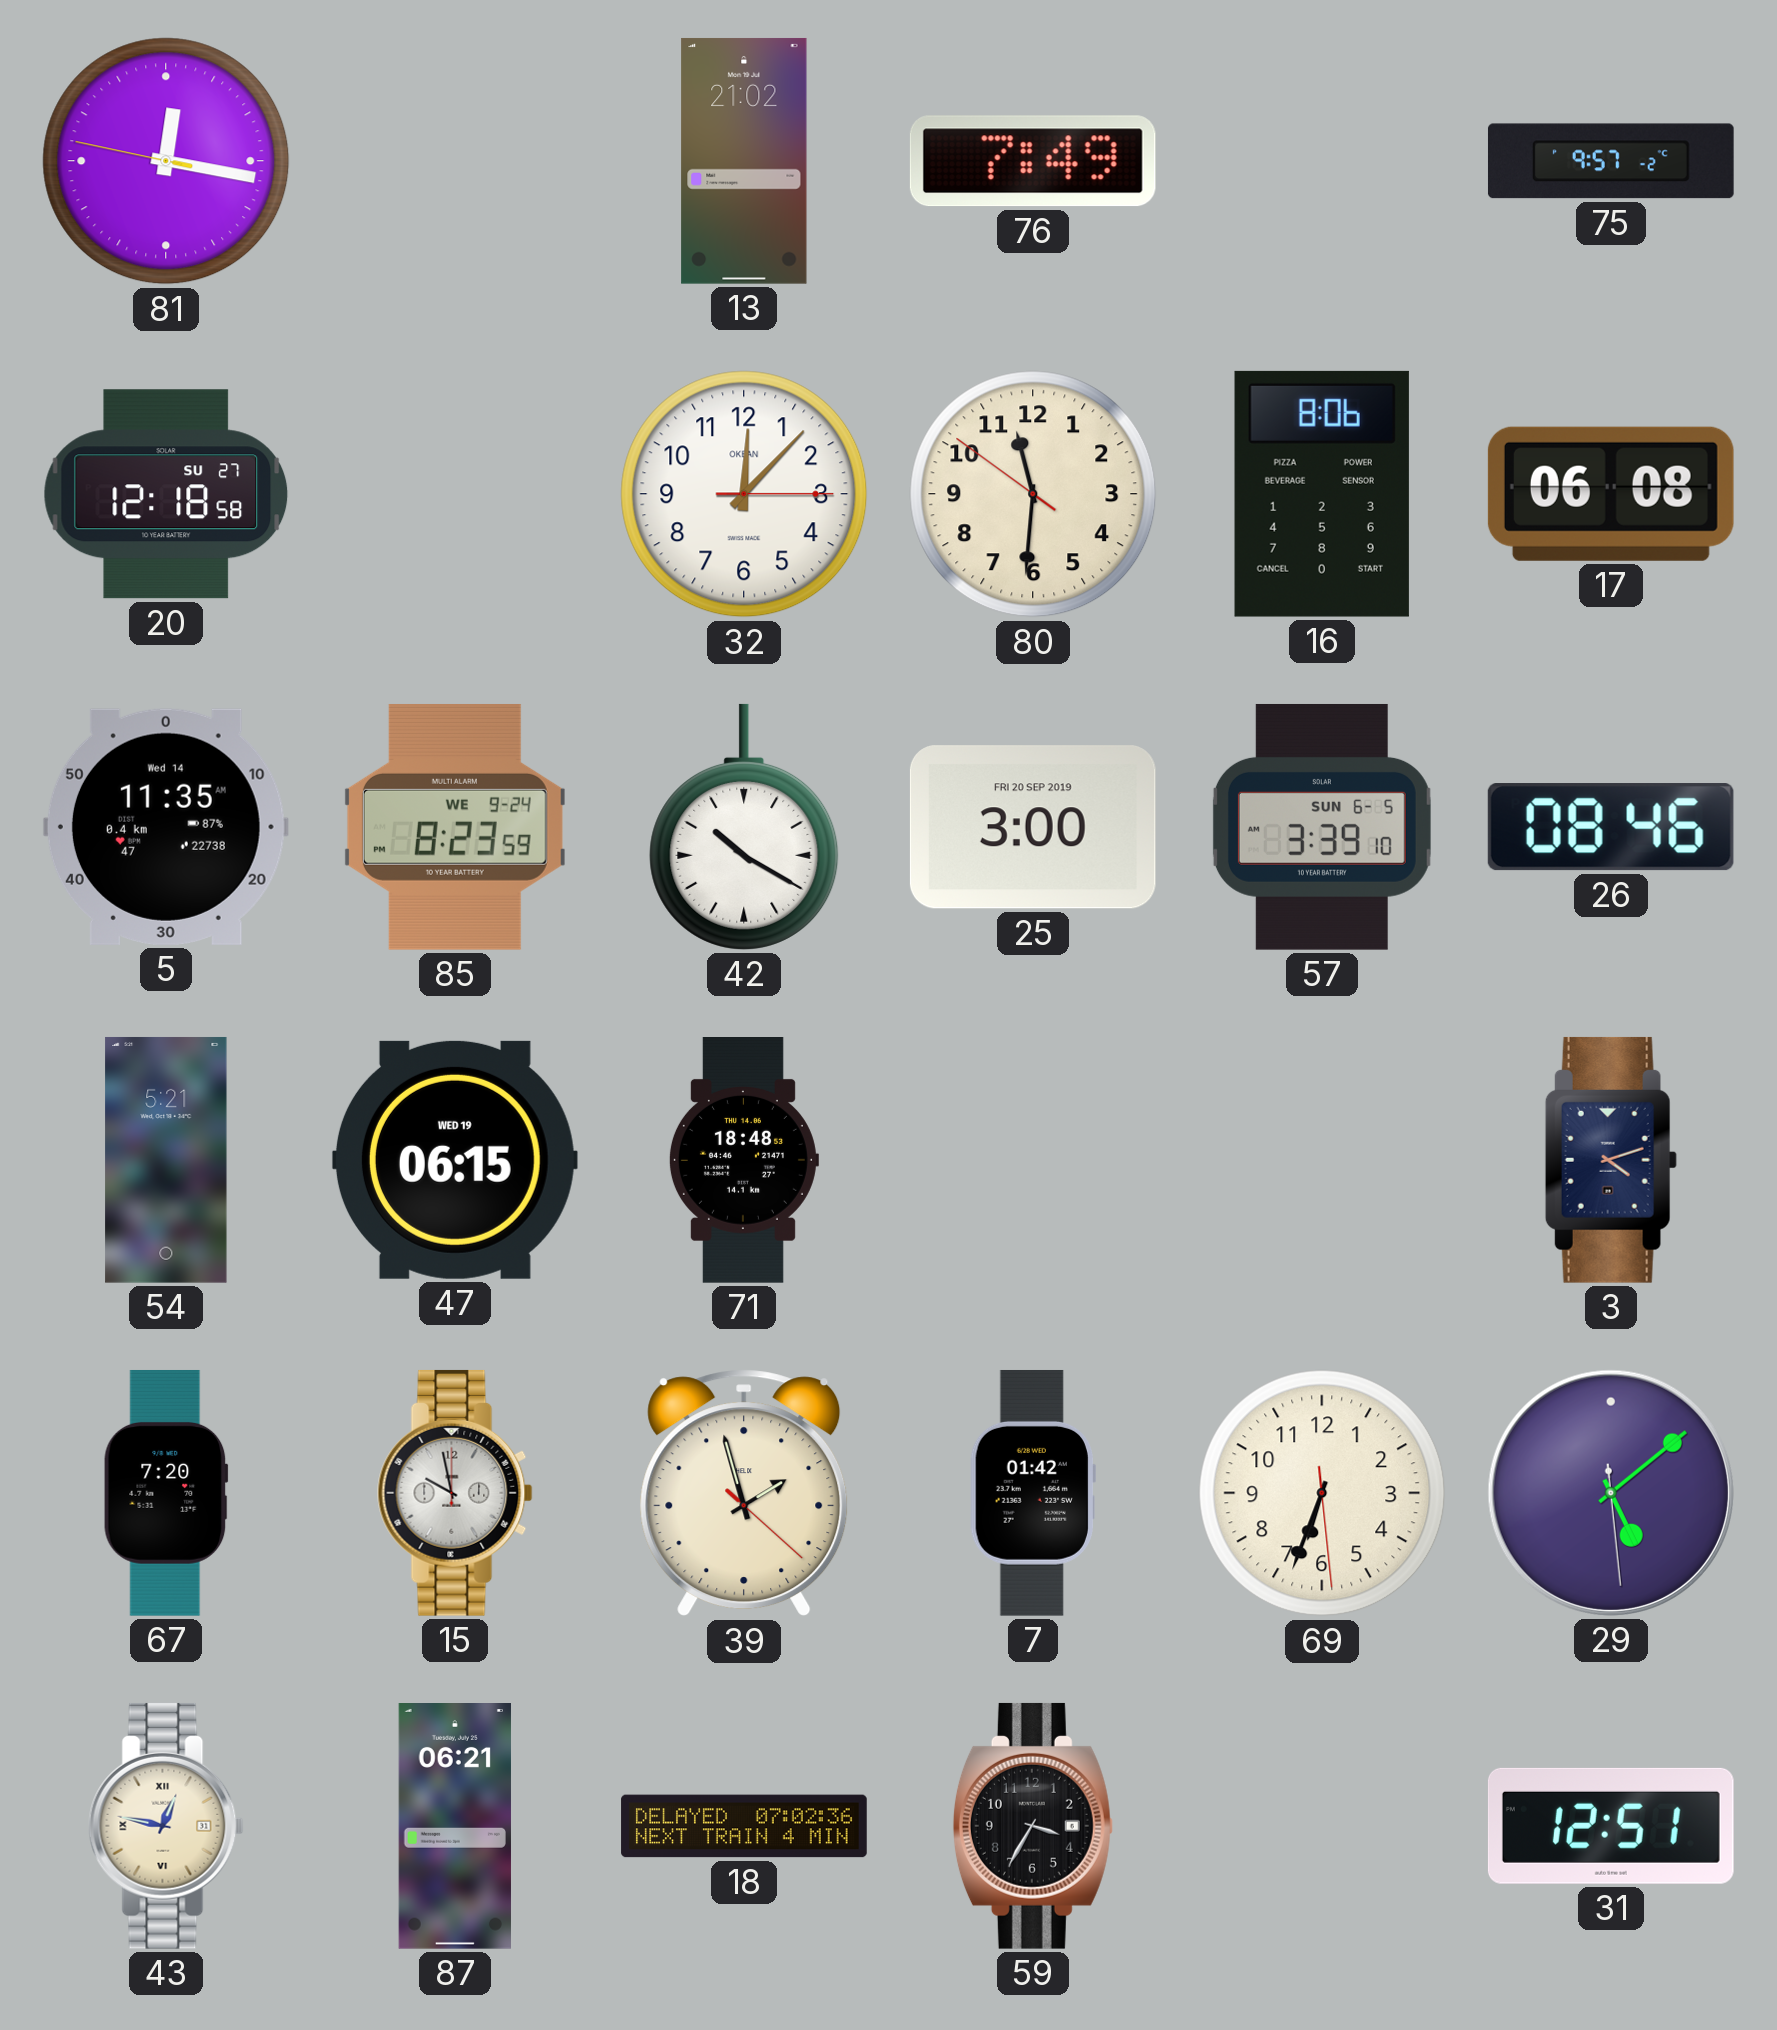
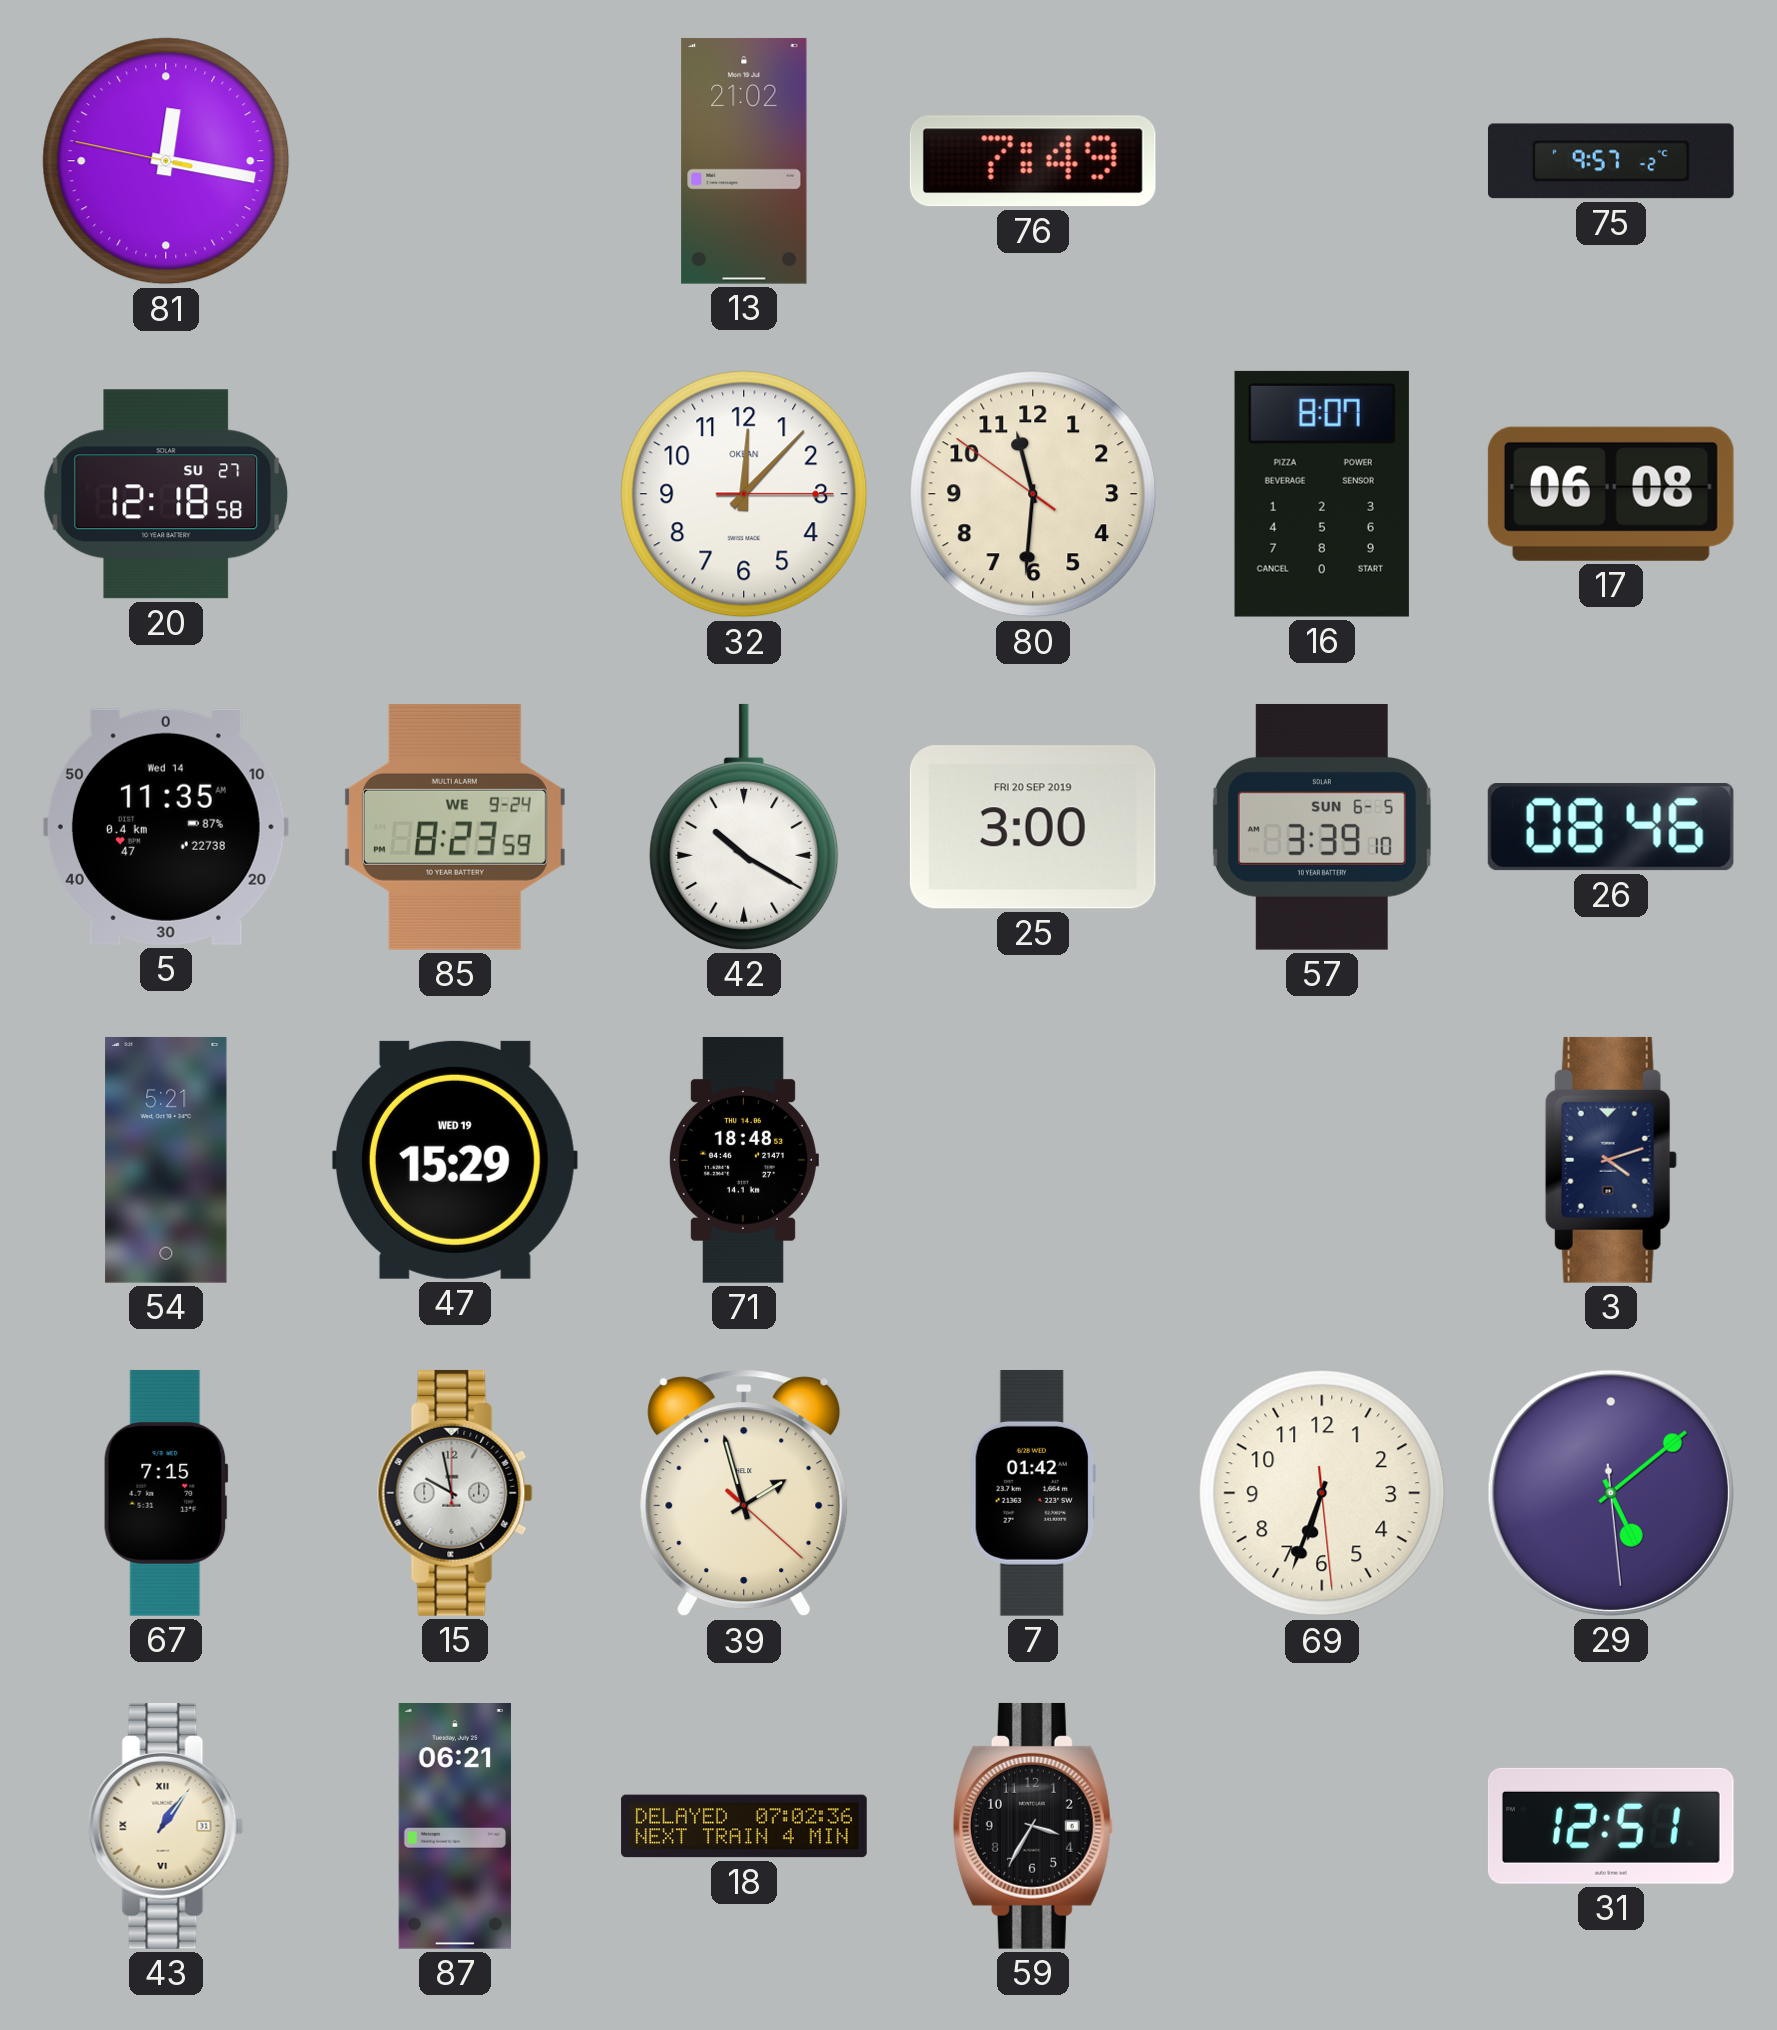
16: 8:06 -> 8:07 (1322, 494)
47: 06:15 -> 15:29 (455, 1160)
67: 7:20 -> 7:15 (166, 1493)
43: 12:47 -> 1:06 (166, 1826)
